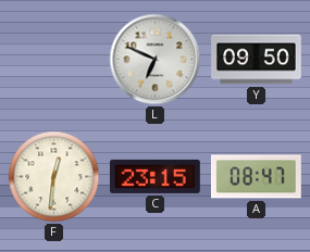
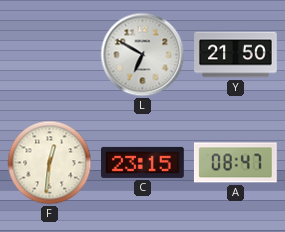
L: 6:49 -> 6:50 (143, 55)
Y: 09:50 -> 21:50 (236, 55)
